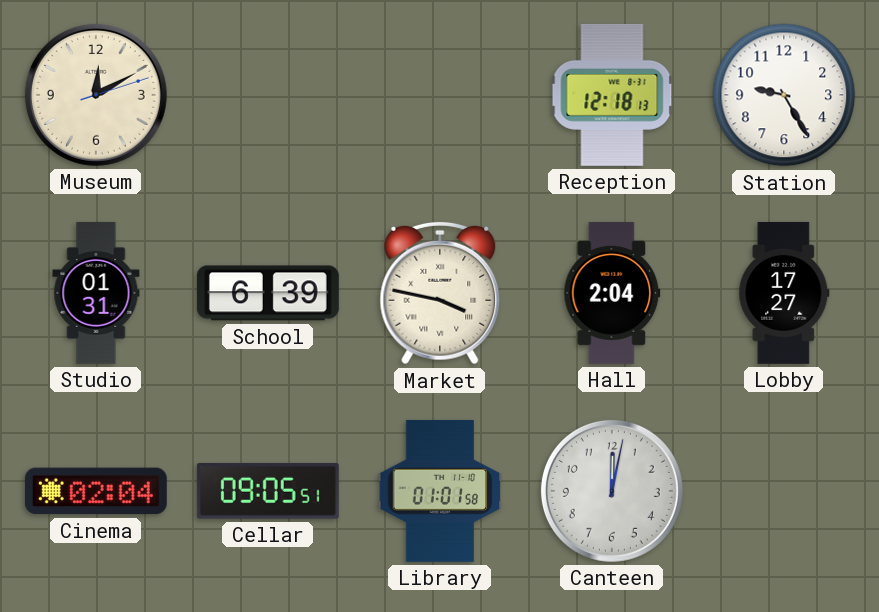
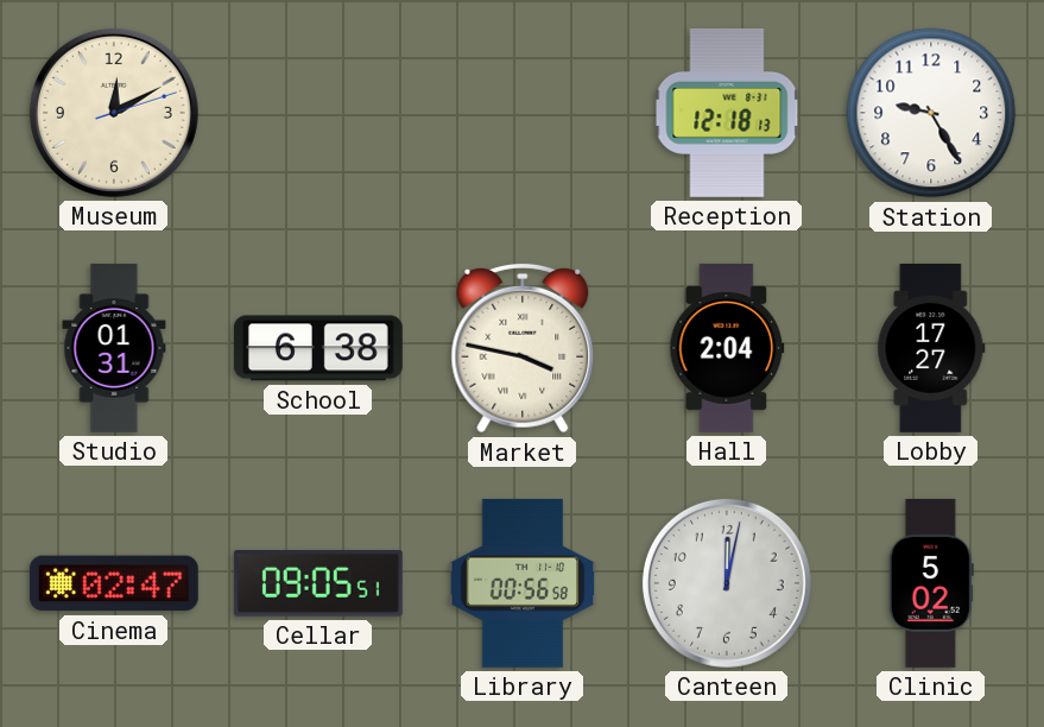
School: 6:39 -> 6:38 (318, 348)
Cinema: 02:04 -> 02:47 (114, 583)
Library: 01:01 -> 00:56 (523, 583)
Clinic: none -> 5:02 (931, 583)
